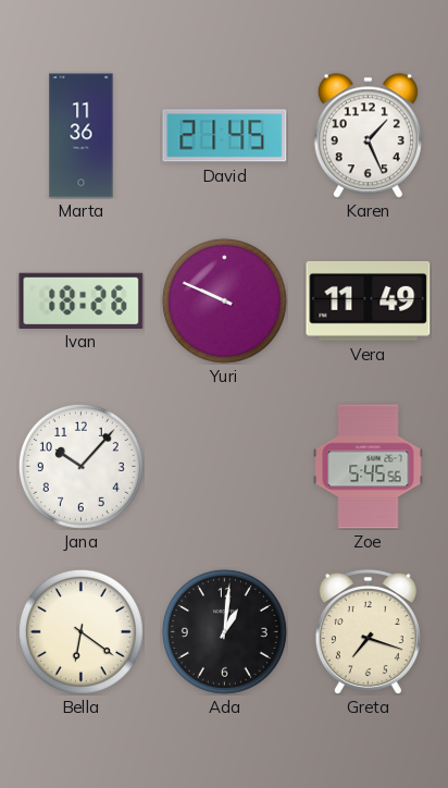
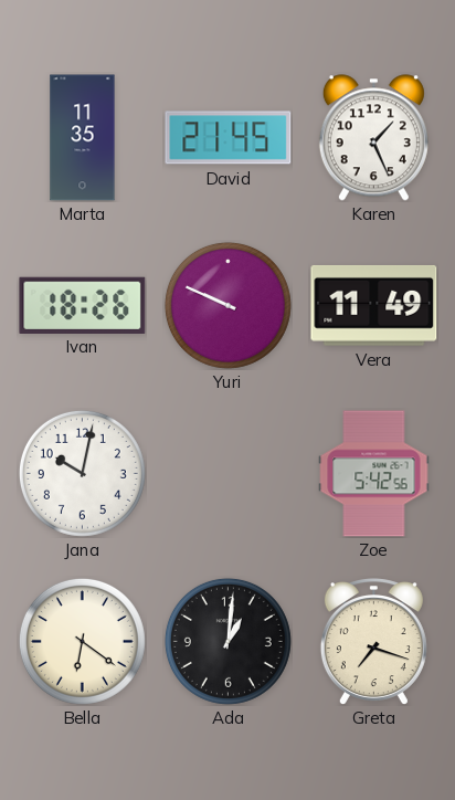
Marta: 11:36 -> 11:35 (83, 138)
Jana: 10:07 -> 10:02 (82, 473)
Zoe: 5:45 -> 5:42 (374, 474)
